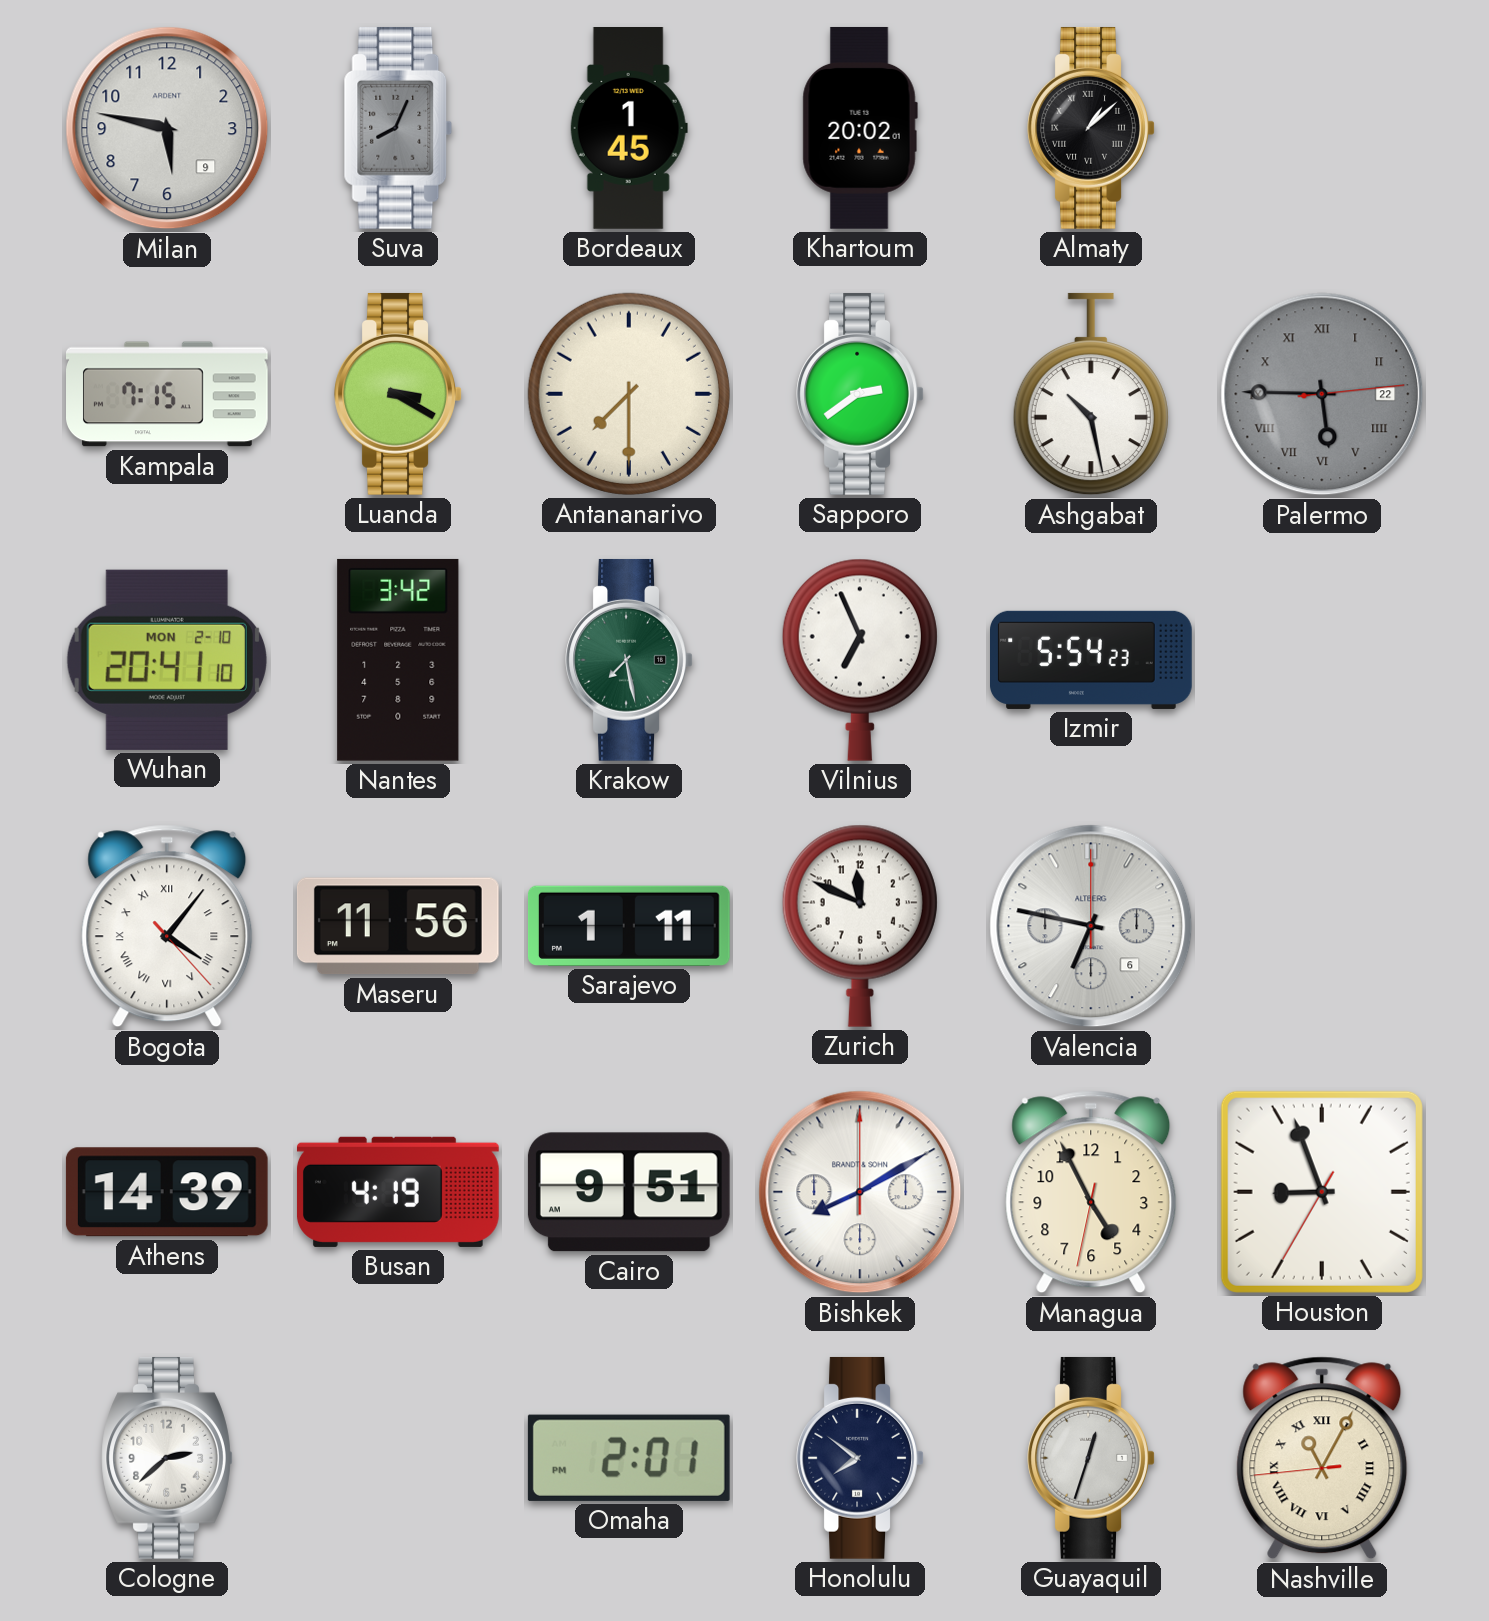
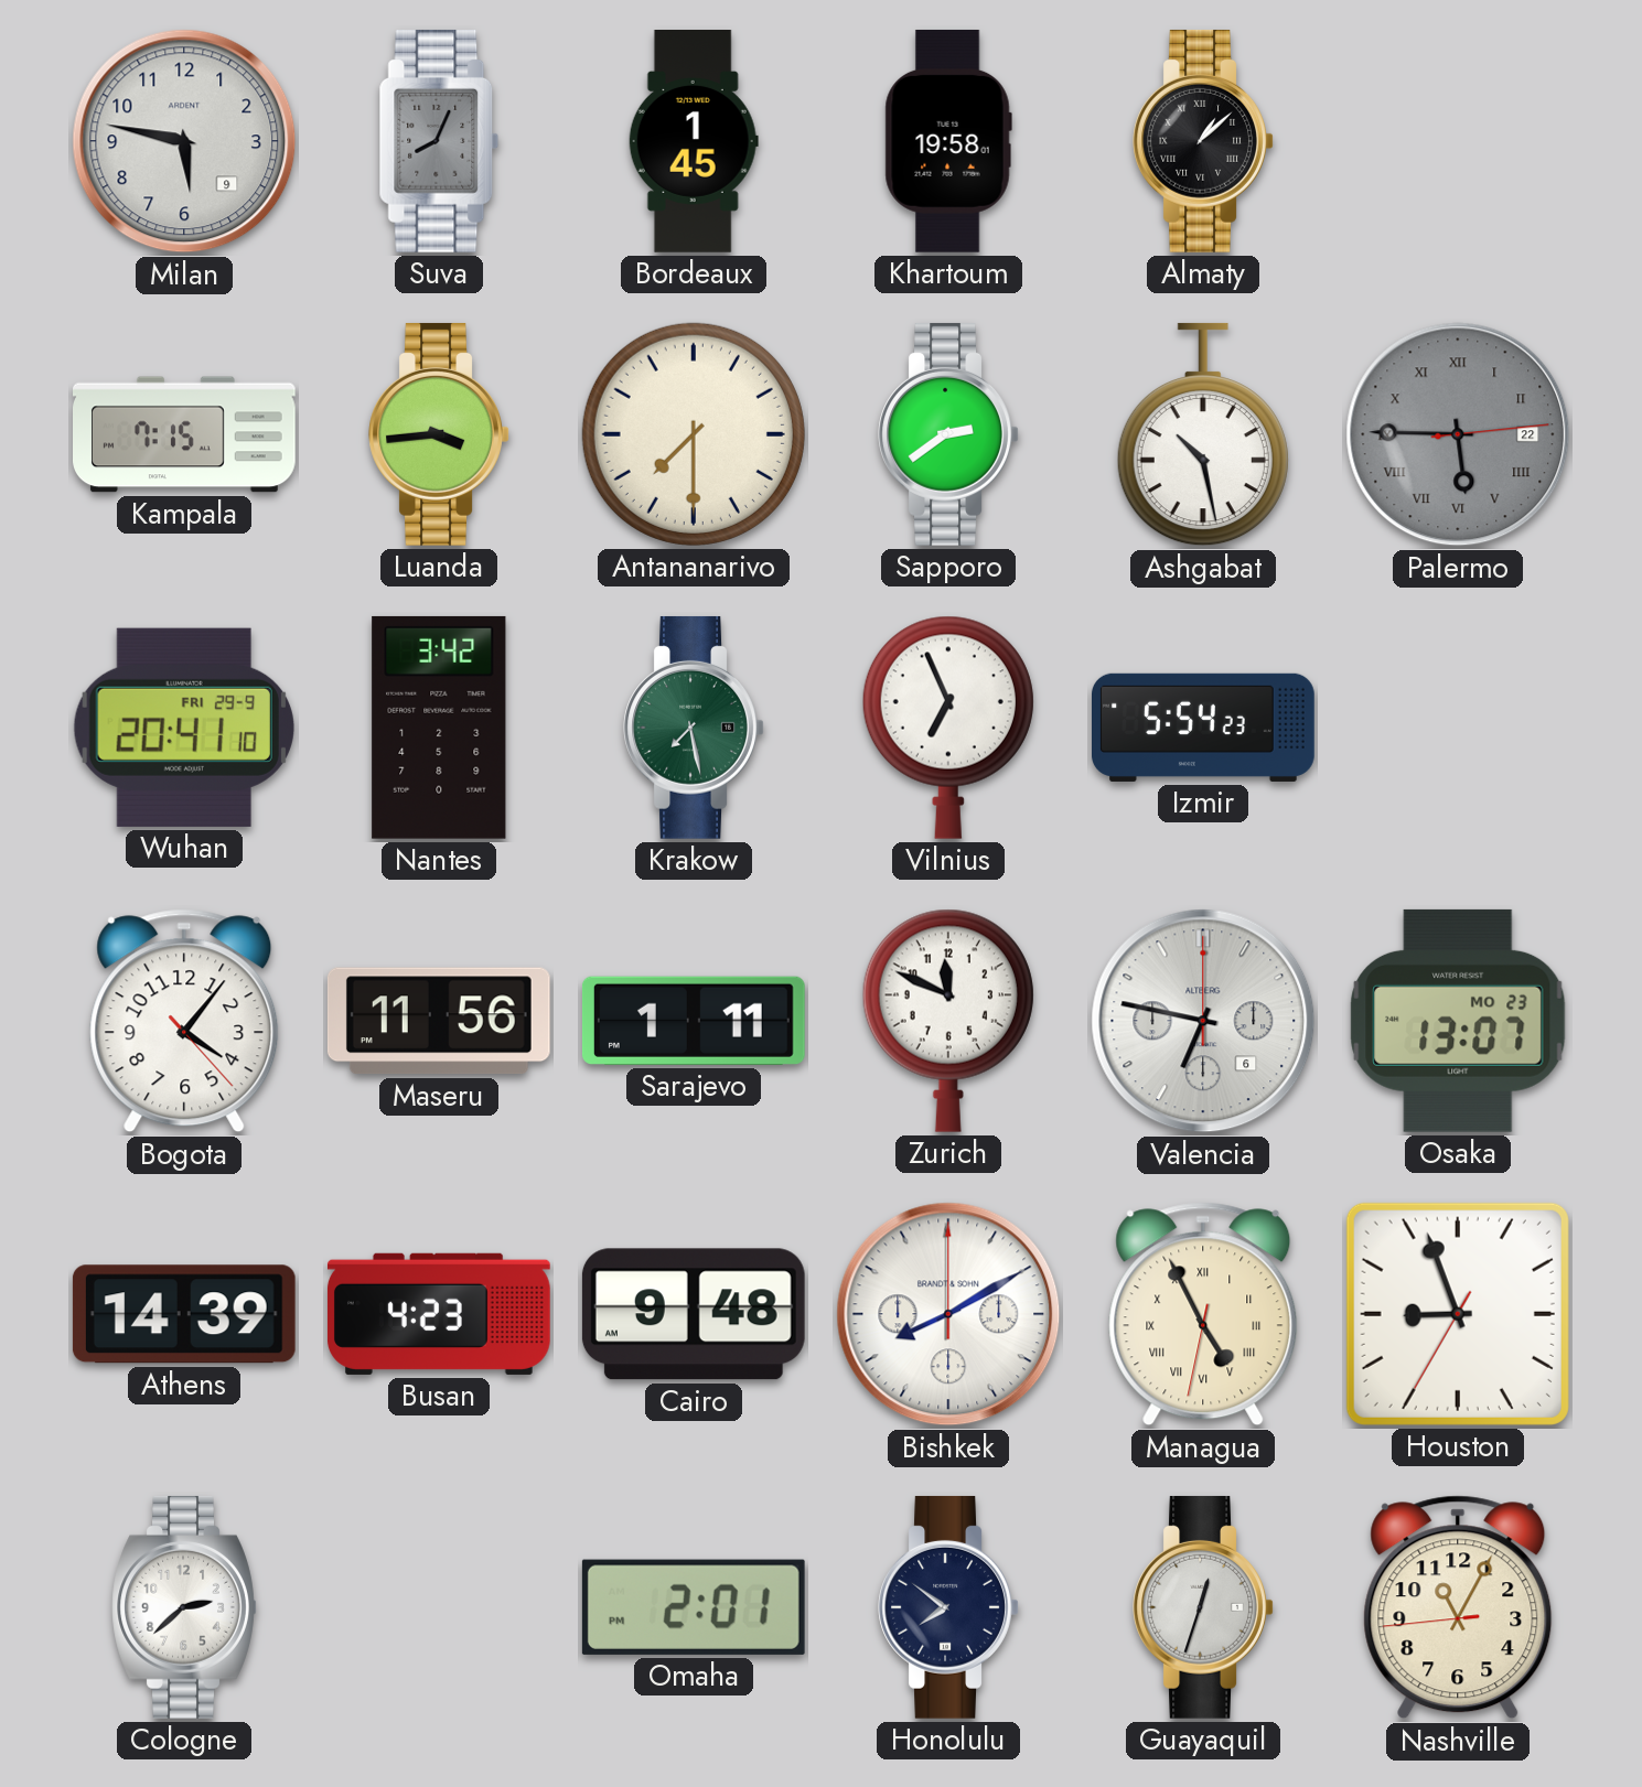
Khartoum: 20:02 -> 19:58 (948, 141)
Luanda: 3:20 -> 3:44 (439, 434)
Wuhan date: MON 2-10 -> FRI 29-9 (184, 728)
Bogota numerals: Roman -> Arabic (184, 1021)
Osaka: none -> 13:07 (1458, 1021)
Busan: 4:19 -> 4:23 (439, 1314)
Cairo: 9:51 -> 9:48 (694, 1314)
Managua numerals: Arabic -> Roman (1203, 1314)
Nashville numerals: Roman -> Arabic (1458, 1607)
